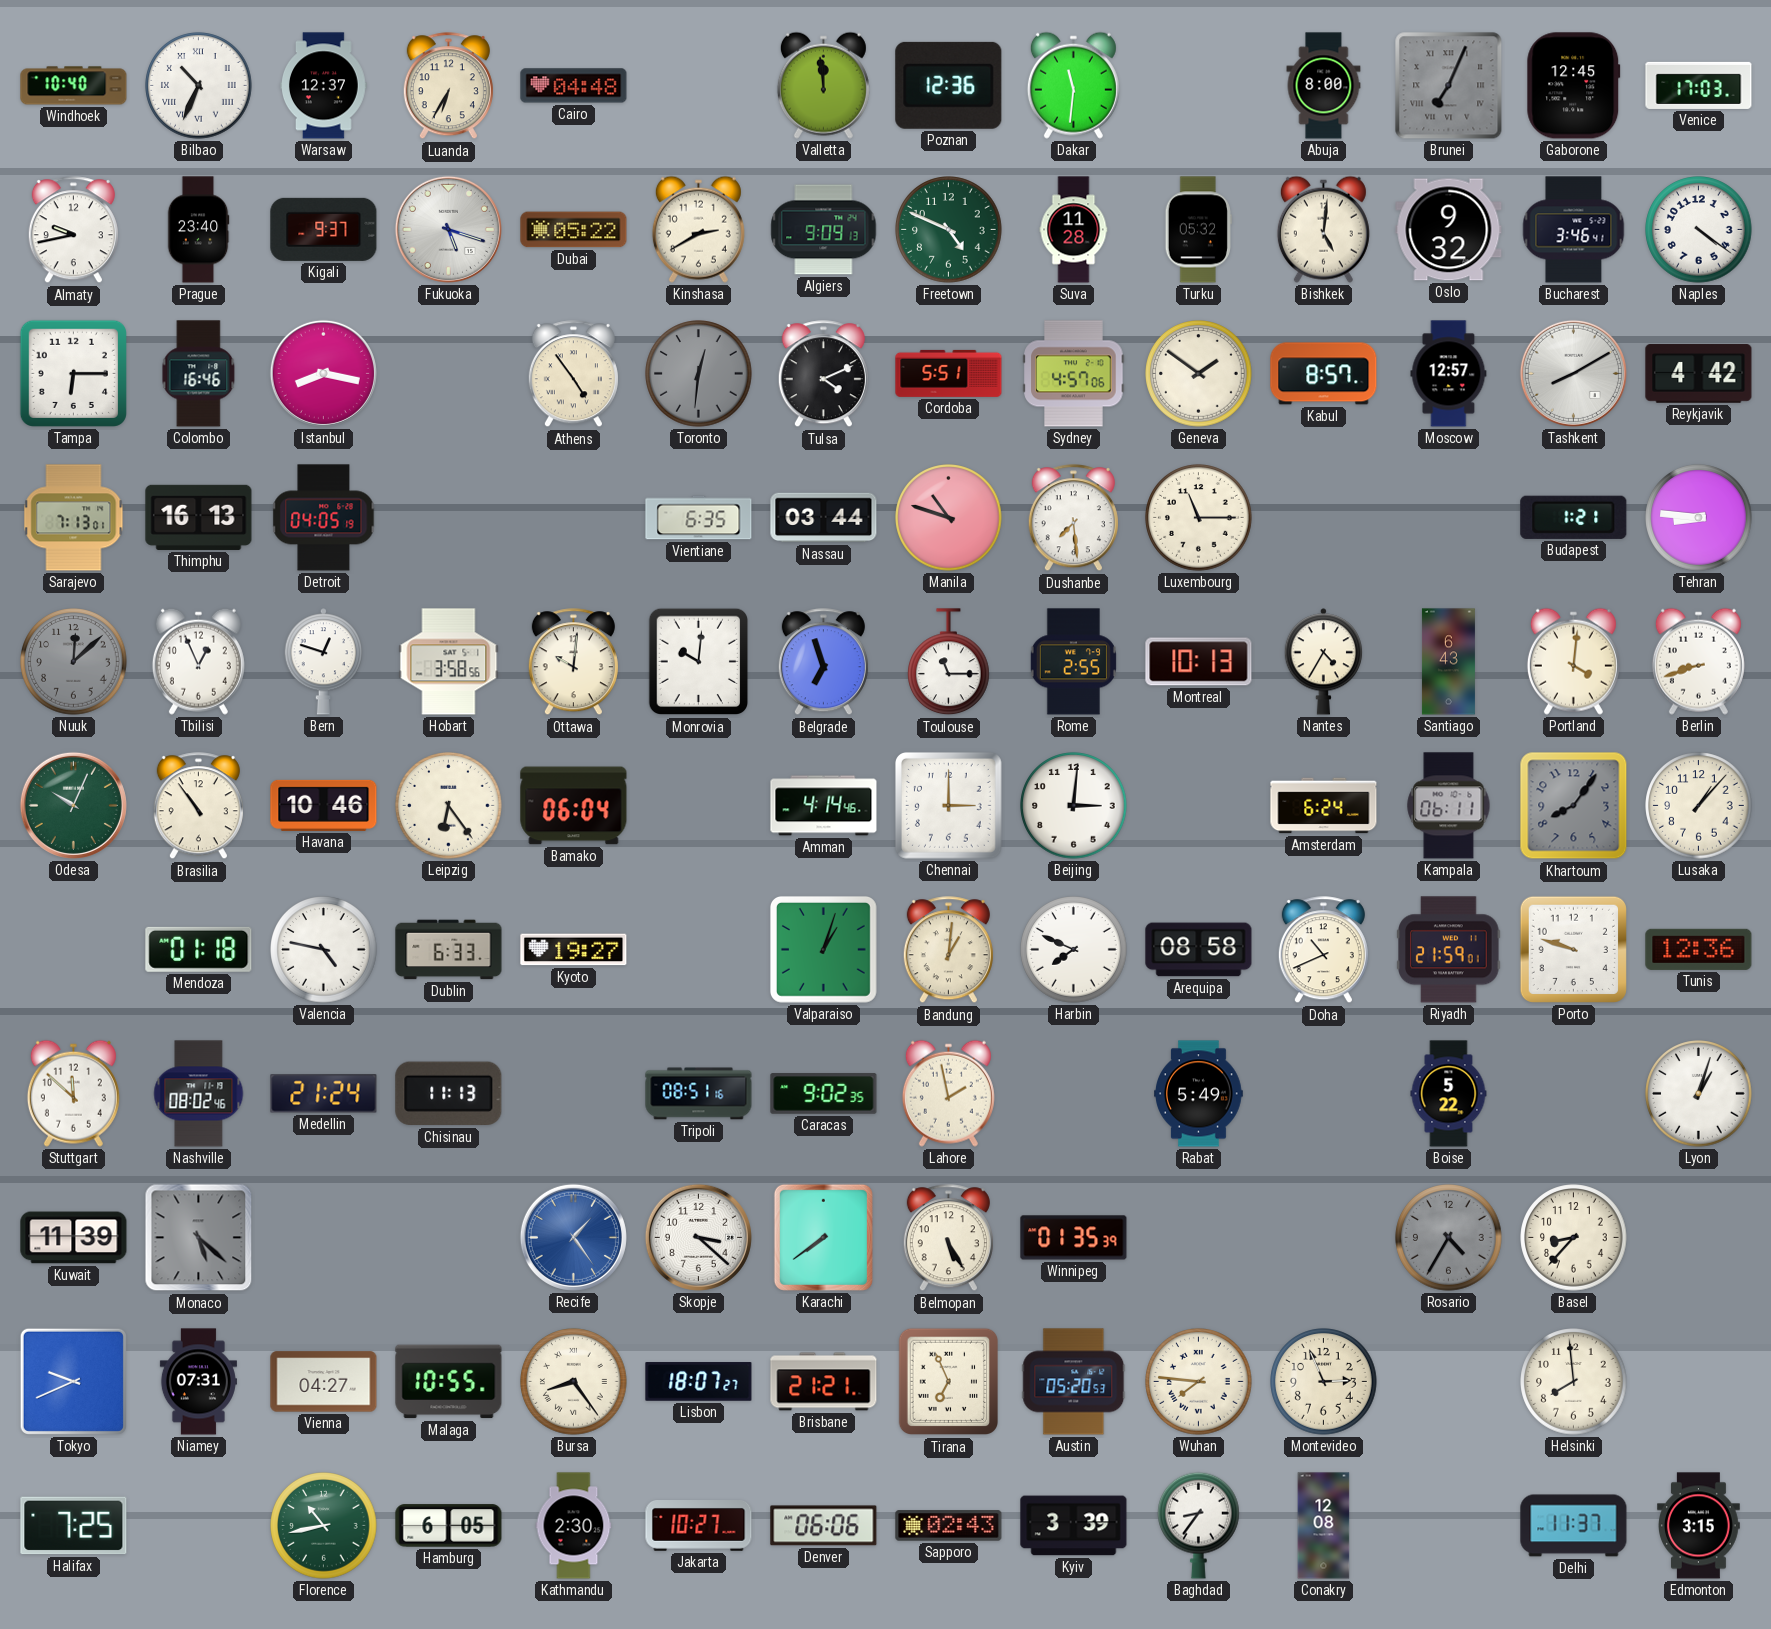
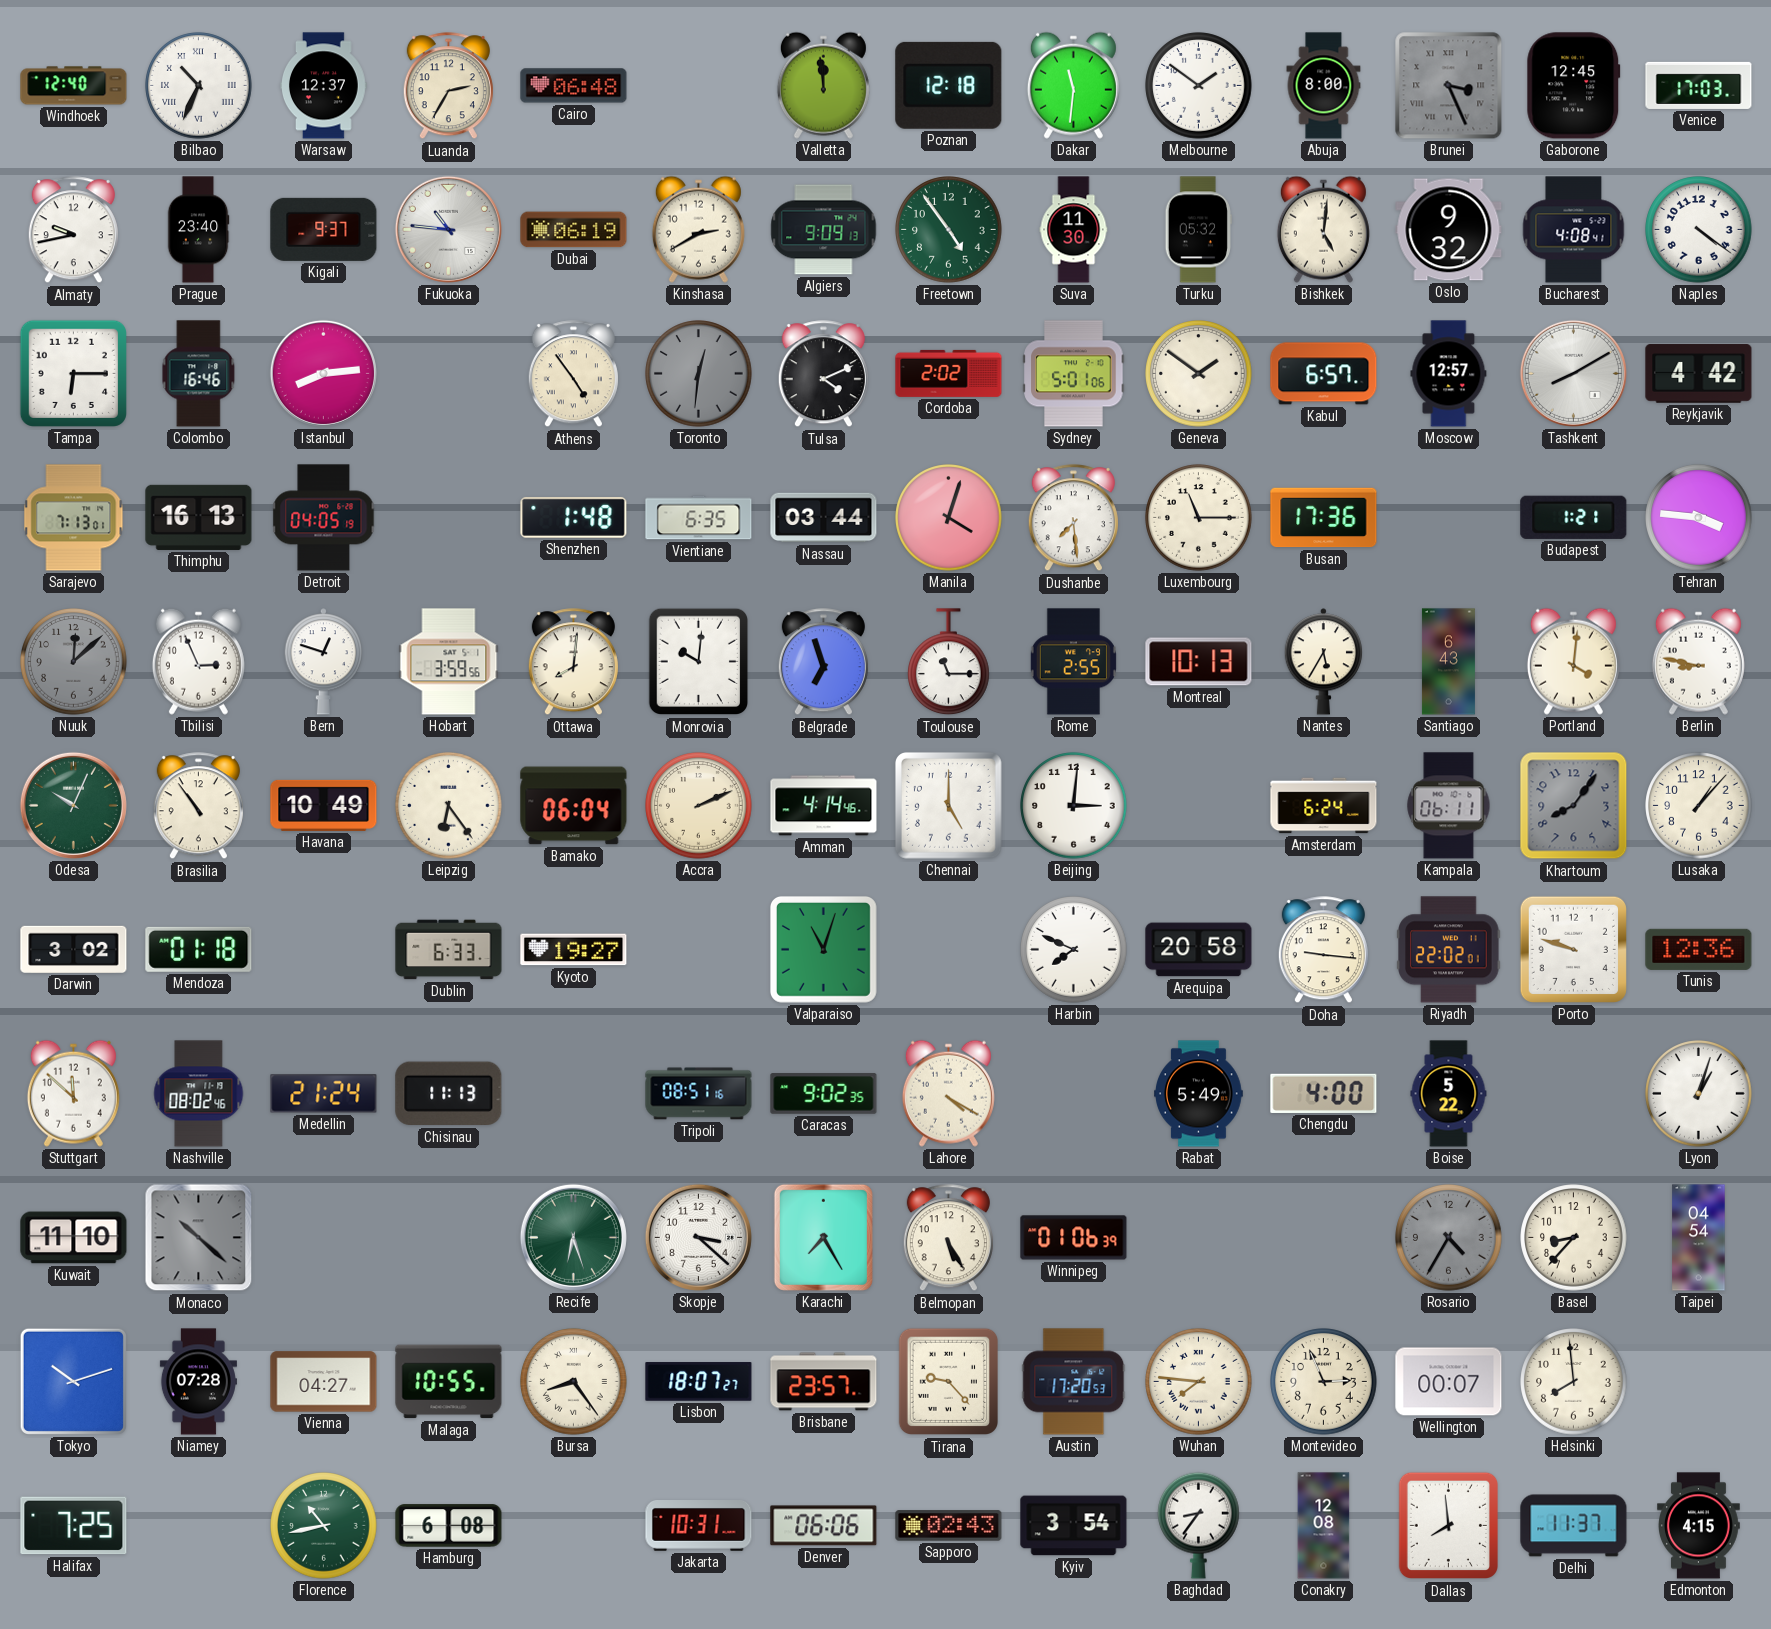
Windhoek: 10:40 -> 12:40 (74, 86)
Luanda: 6:35 -> 2:35 (448, 86)
Cairo: 04:48 -> 06:48 (574, 86)
Poznan: 12:36 -> 12:18 (949, 85)
Melbourne: none -> 1:51 (1199, 86)
Brunei: 7:04 -> 3:26 (1449, 86)
Fukuoka: 5:18 -> 10:46 (448, 229)
Dubai: 05:22 -> 06:19 (574, 230)
Freetown: 4:49 -> 4:54 (949, 230)
Suva: 11:28 -> 11:30 (1074, 230)
Bucharest: 3:46 -> 4:08 (1574, 230)
Istanbul: 8:17 -> 8:14 (323, 373)
Cordoba: 5:51 -> 2:02 (949, 373)
Sydney: 4:57 -> 5:01 (1074, 374)
Kabul: 8:57 -> 6:57 (1324, 374)
Shenzhen: none -> 1:48 (574, 517)
Manila: 10:48 -> 4:03 (949, 518)
Busan: none -> 17:36 (1324, 518)
Tehran: 8:46 -> 3:46 (1699, 518)
Tbilisi: 12:56 -> 2:56 (198, 661)
Hobart: 3:58 -> 3:59 (449, 662)
Ottawa: 10:01 -> 8:01 (573, 662)
Nantes: 4:35 -> 5:35 (1324, 662)
Berlin: 8:42 -> 8:47 (1698, 661)
Havana: 10:46 -> 10:49 (324, 805)
Accra: none -> 2:11 (699, 806)
Chennai: 3:00 -> 5:00 (948, 805)
Darwin: none -> 3:02 (74, 949)
Valencia: 4:47 -> none (324, 950)
Valparaiso: 1:03 -> 11:03 (823, 949)
Bandung: 1:01 -> none (948, 950)
Arequipa: 08:58 -> 20:58 (1199, 950)
Doha: 10:41 -> 9:16 (1323, 950)
Riyadh: 21:59 -> 22:02 (1449, 950)
Lahore: 1:58 -> 4:20 (948, 1093)
Chengdu: none -> 4:00 (1324, 1093)
Kuwait: 11:39 -> 11:10 (74, 1238)
Monaco: 5:22 -> 10:22 (199, 1238)
Recife: 1:24 -> 6:27 (573, 1237)
Recife dial: blue -> green (573, 1237)
Karachi: 7:39 -> 7:25 (823, 1237)
Winnipeg: 01:35 -> 01:06 (1074, 1238)
Taipei: none -> 04:54 (1699, 1238)
Tokyo: 9:41 -> 10:12 (73, 1381)
Niamey: 07:31 -> 07:28 (198, 1382)
Brisbane: 21:21 -> 23:57 (824, 1382)
Tirana: 6:56 -> 9:23 (948, 1382)
Austin: 05:20 -> 17:20 (1074, 1382)
Wellington: none -> 00:07 (1449, 1382)
Hamburg: 6:05 -> 6:08 (449, 1526)
Kathmandu: 2:30 -> none (574, 1526)
Jakarta: 10:27 -> 10:31 (699, 1526)
Kyiv: 3:39 -> 3:54 (1074, 1526)
Dallas: none -> 7:59 (1448, 1526)
Edmonton: 3:15 -> 4:15 (1699, 1526)
